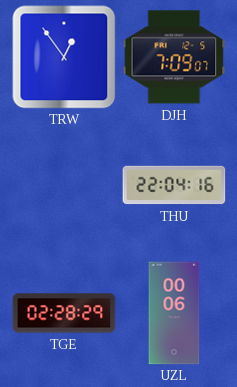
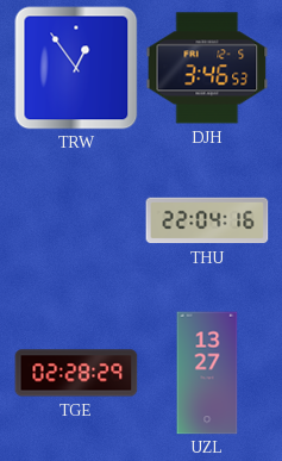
DJH: 7:09 -> 3:46 (207, 68)
UZL: 00:06 -> 13:27 (207, 373)
